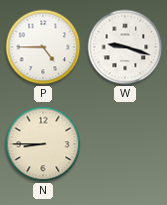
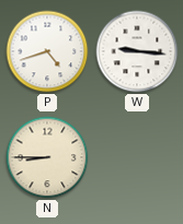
P: 4:45 -> 4:42 (47, 51)
W: 9:18 -> 9:16 (137, 51)
